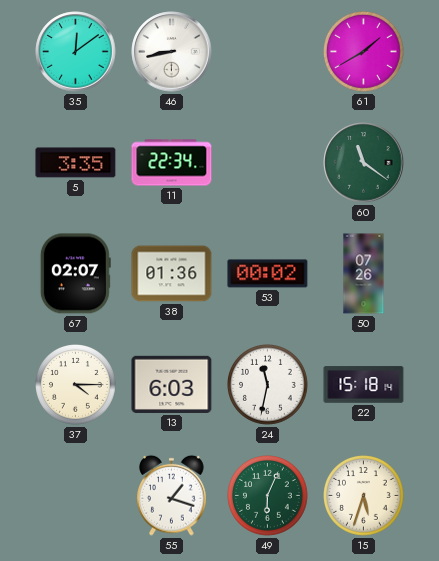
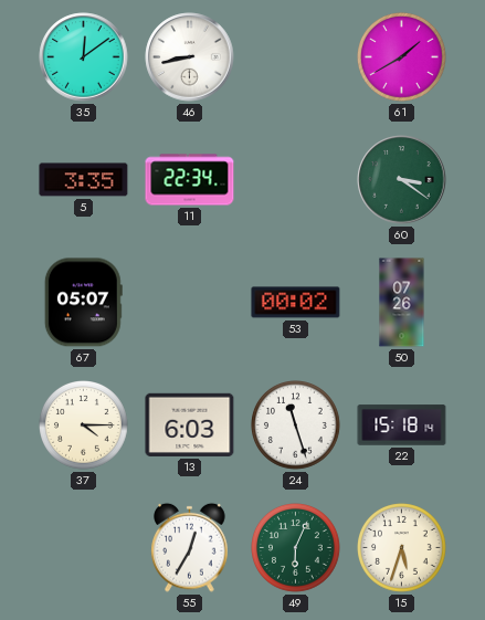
60: 11:21 -> 3:21 (402, 180)
67: 02:07 -> 05:07 (83, 303)
38: 01:36 -> none (172, 274)
24: 11:32 -> 11:27 (296, 425)
55: 1:18 -> 12:35 (190, 547)
